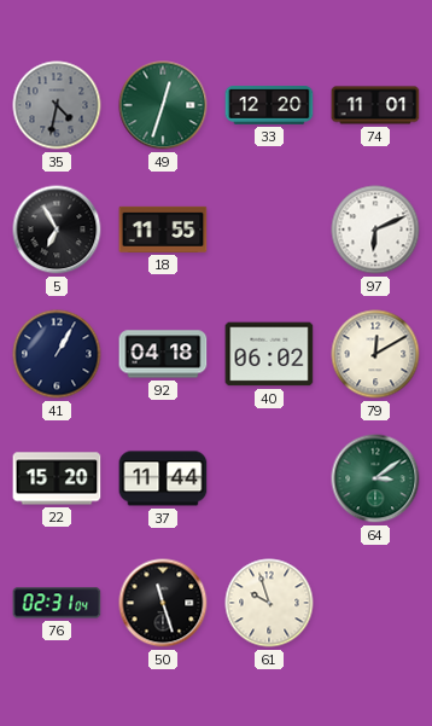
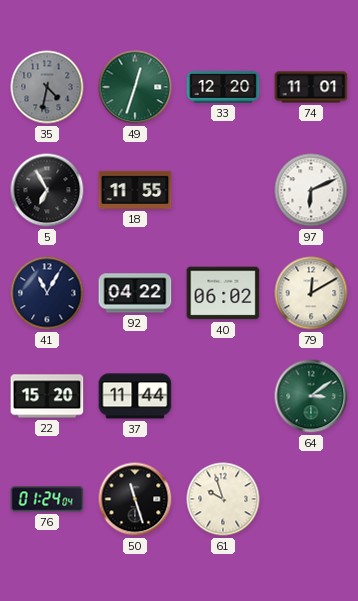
41: 1:05 -> 11:05 (47, 293)
92: 04:18 -> 04:22 (135, 293)
76: 02:31 -> 01:24 (47, 499)
